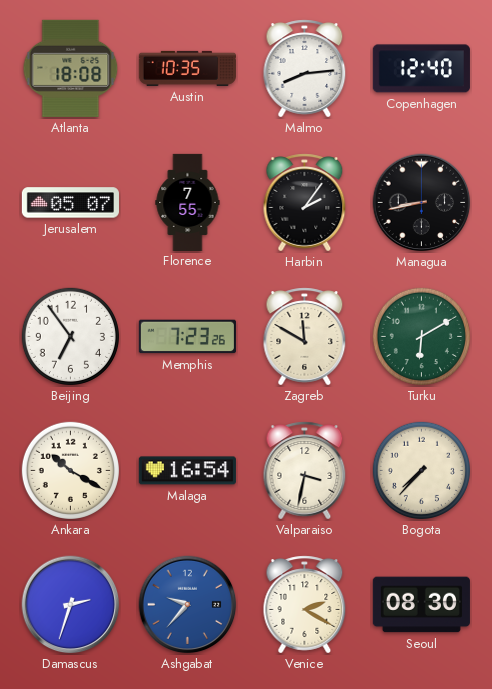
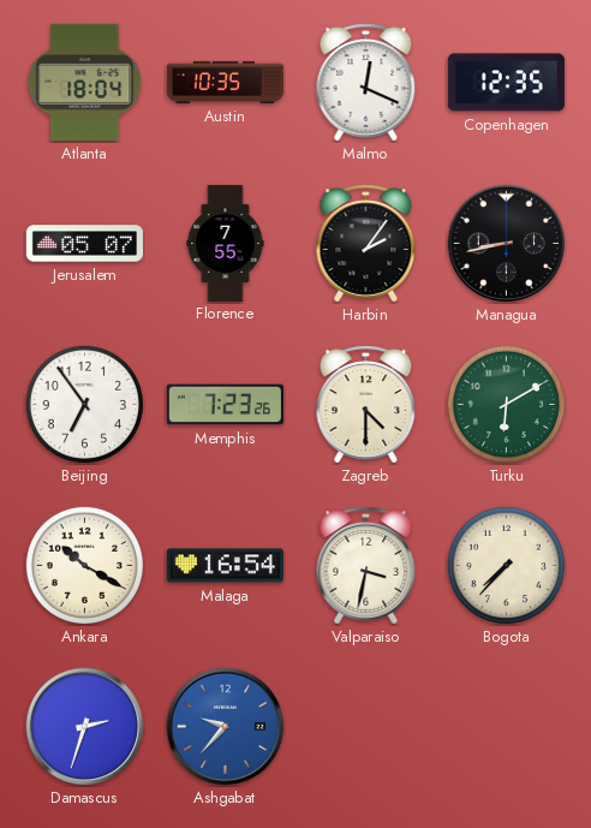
Atlanta: 18:08 -> 18:04 (85, 82)
Malmo: 8:14 -> 12:19 (366, 83)
Copenhagen: 12:40 -> 12:35 (506, 83)
Zagreb: 11:50 -> 4:30 (366, 405)
Venice: 2:20 -> none (305, 605)
Seoul: 08:30 -> none (421, 605)
